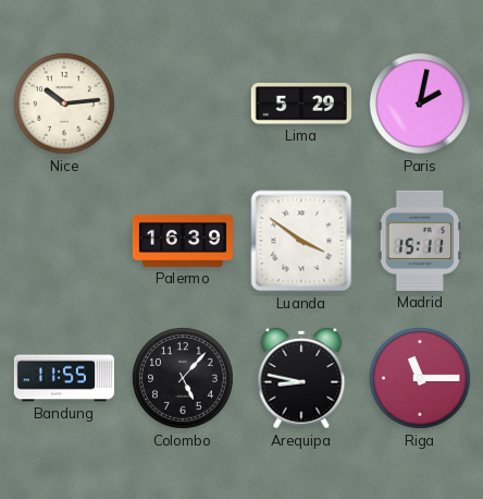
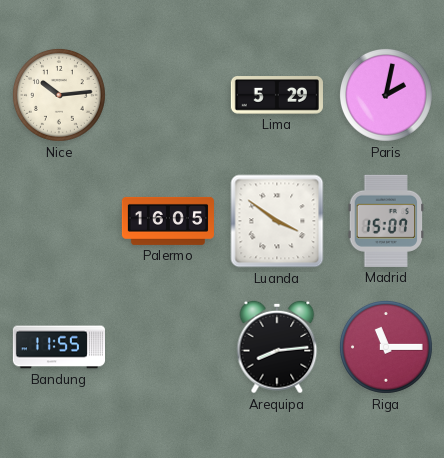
Palermo: 16:39 -> 16:05 (168, 221)
Madrid: 15:11 -> 15:07 (386, 221)
Colombo: 5:07 -> none (183, 378)
Arequipa: 8:47 -> 8:14 (277, 347)
